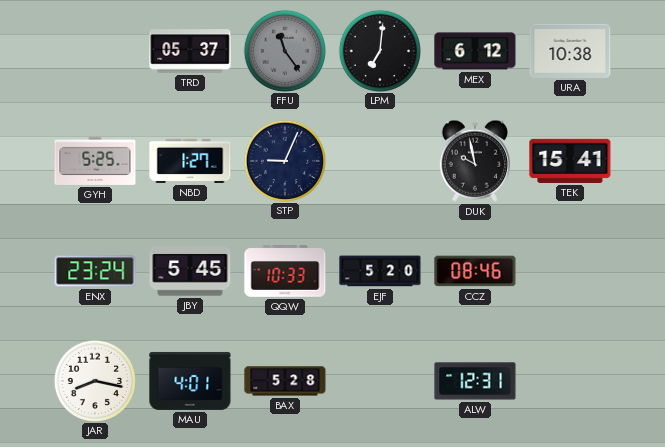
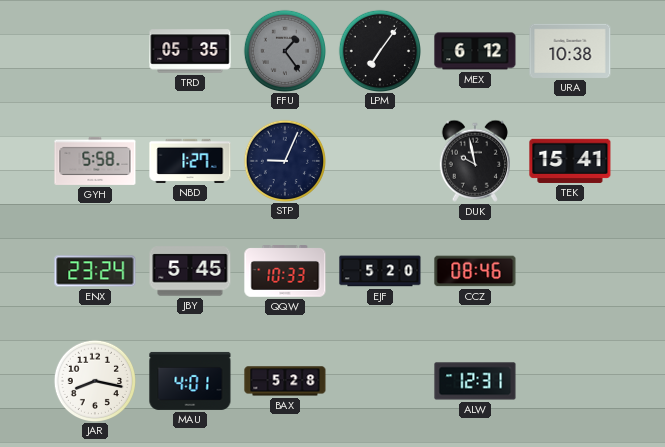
TRD: 05:37 -> 05:35 (190, 51)
FFU: 11:24 -> 1:24 (284, 50)
LPM: 7:01 -> 7:06 (379, 50)
GYH: 5:25 -> 5:58 (95, 161)
